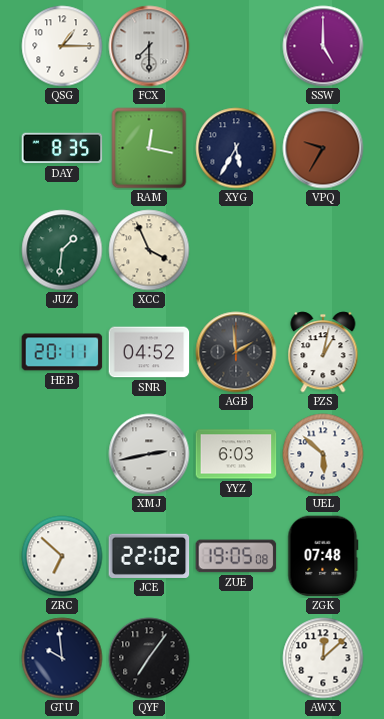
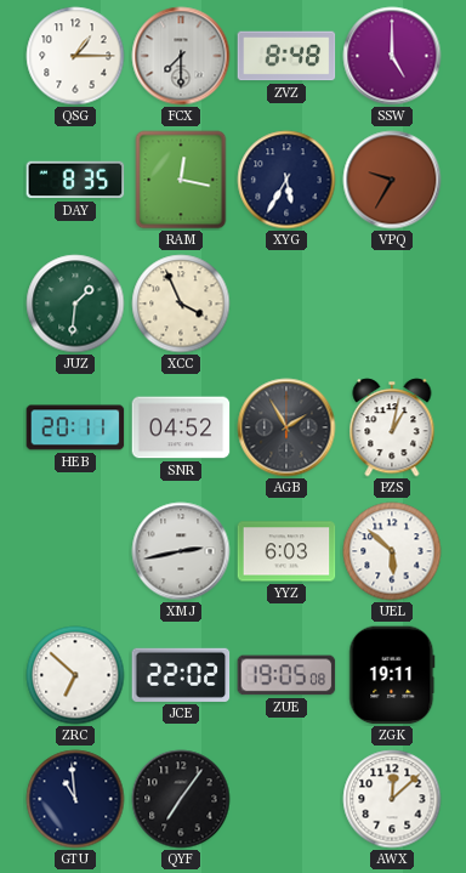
ZVZ: none -> 8:48 (286, 56)
AGB: 1:59 -> 1:55 (286, 427)
ZGK: 07:48 -> 19:11 (392, 675)
GTU: 9:59 -> 10:59 (75, 799)
